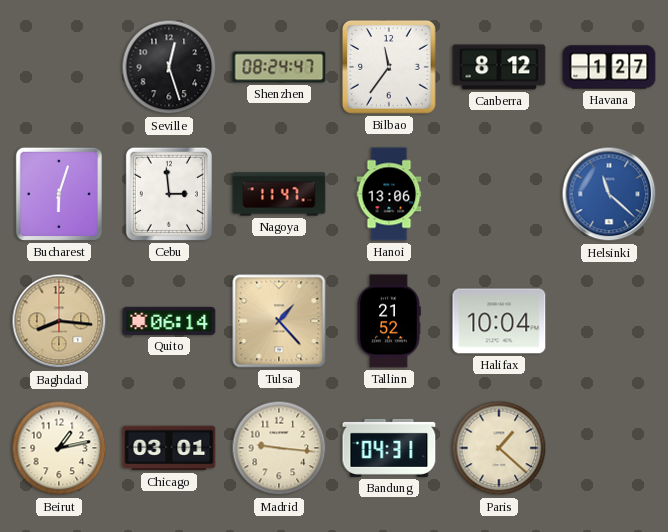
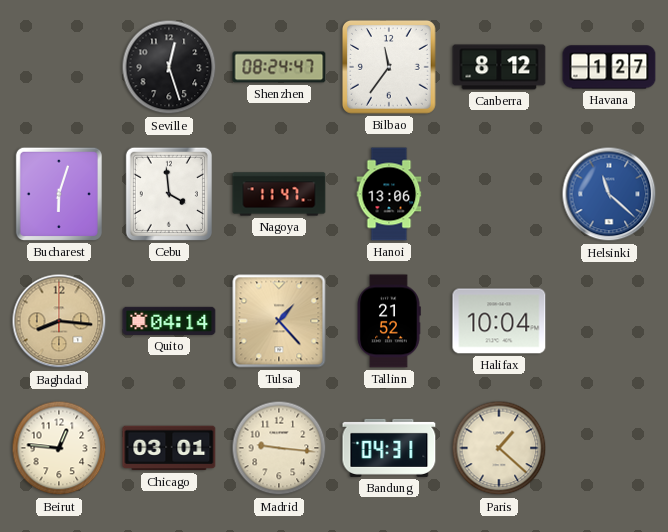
Cebu: 2:59 -> 3:59 (169, 194)
Quito: 06:14 -> 04:14 (169, 321)
Beirut: 1:13 -> 12:46 (59, 448)
